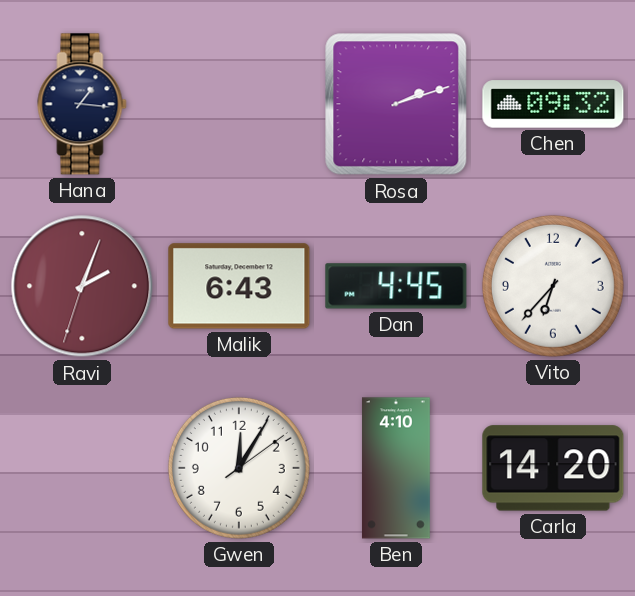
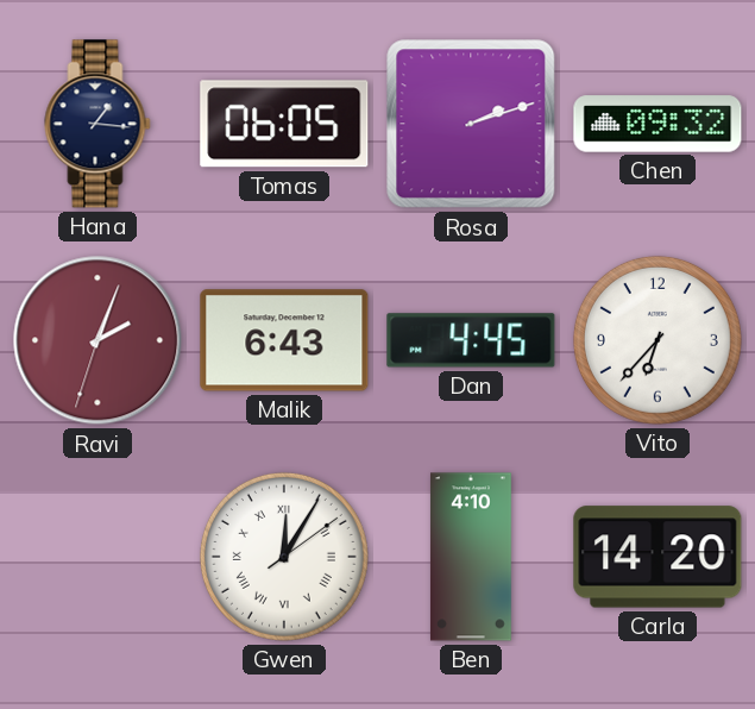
Tomas: none -> 06:05 (284, 124)
Gwen numerals: Arabic -> Roman (284, 557)
